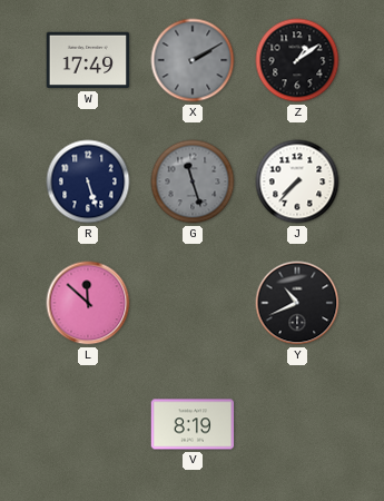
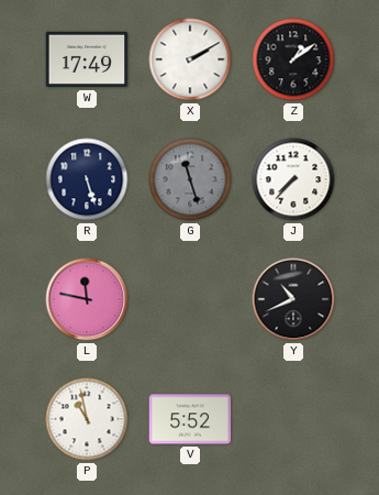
X dial: grey -> white (190, 59)
L: 11:52 -> 11:47 (87, 299)
P: none -> 10:58 (87, 419)
V: 8:19 -> 5:52 (190, 419)
